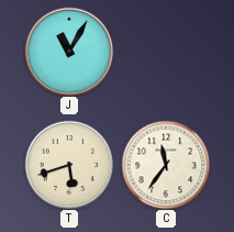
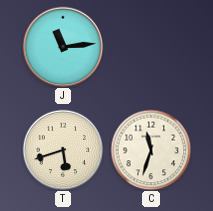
J: 11:05 -> 11:14 (63, 47)
C: 11:36 -> 11:33 (151, 150)
